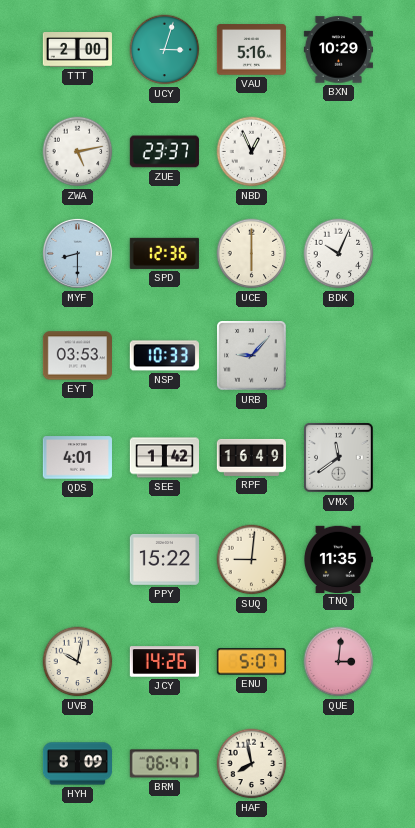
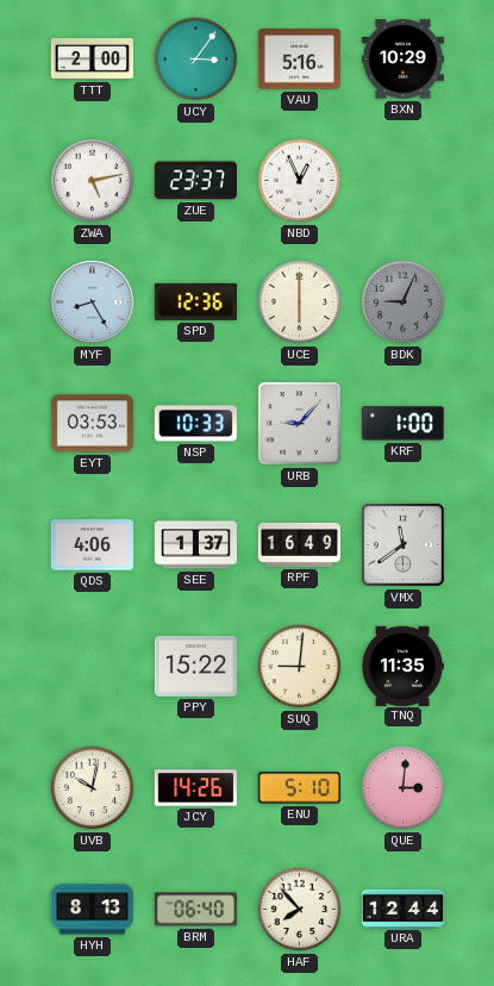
UCY: 3:03 -> 3:06 (196, 60)
MYF: 8:30 -> 8:25 (92, 301)
BDK: 10:04 -> 9:04 (404, 302)
BDK dial: white -> grey (404, 302)
KRF: none -> 1:00 (402, 424)
QDS: 4:01 -> 4:06 (92, 545)
SEE: 1:42 -> 1:37 (195, 545)
ENU: 5:07 -> 5:10 (299, 788)
HYH: 8:09 -> 8:13 (92, 910)
BRM: 06:41 -> 06:40 (195, 910)
HAF: 7:58 -> 7:53 (300, 910)
URA: none -> 12:44 (402, 909)
